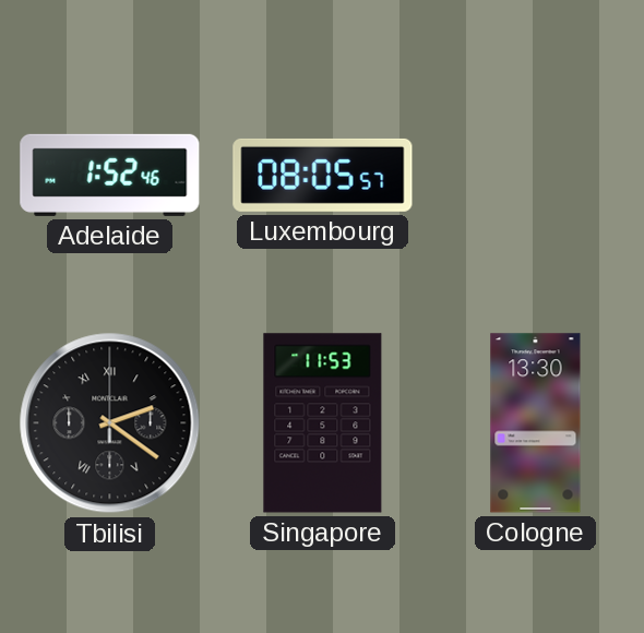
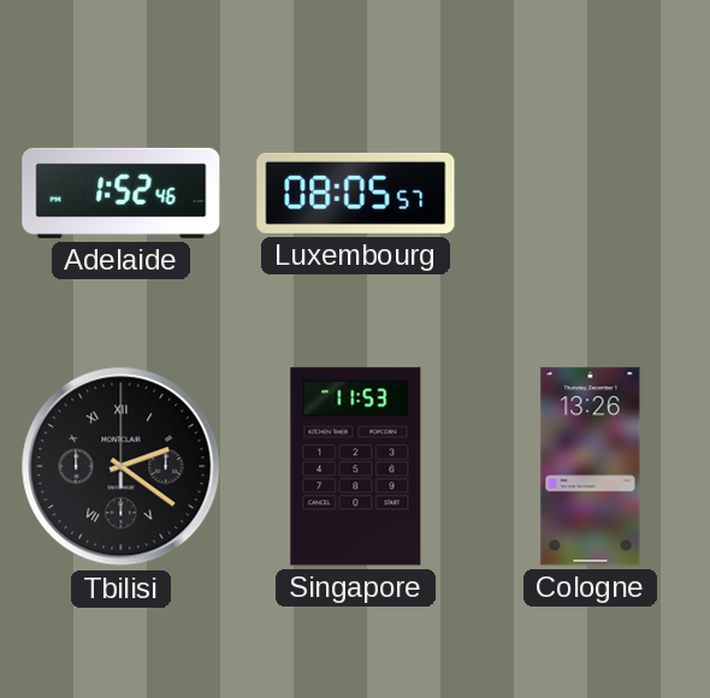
Cologne: 13:30 -> 13:26 (591, 467)
